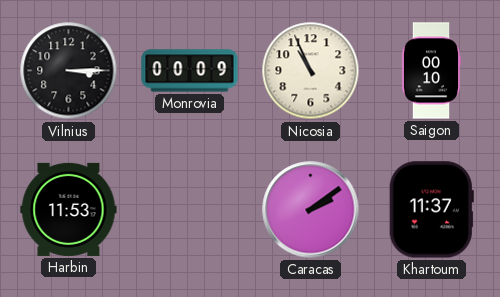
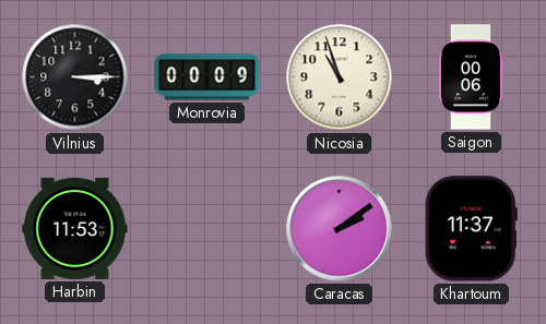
Nicosia: 10:56 -> 10:57 (340, 77)
Saigon: 00:10 -> 00:06 (471, 77)
